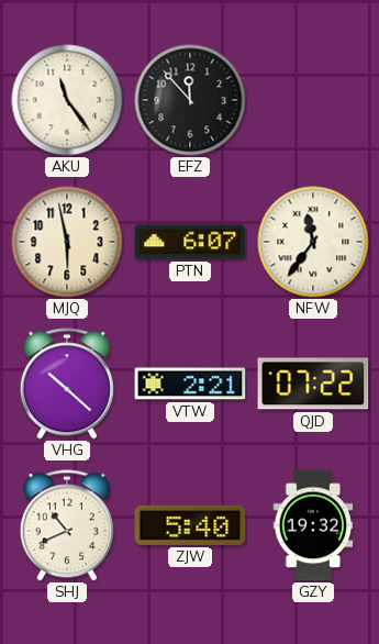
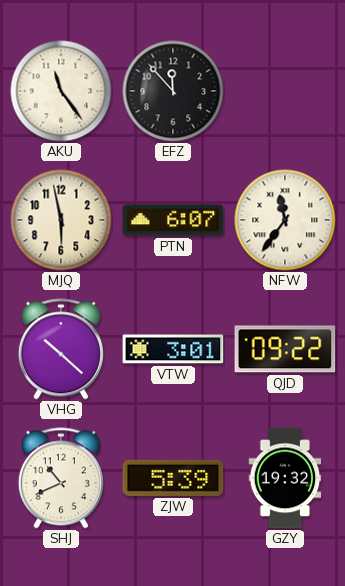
VTW: 2:21 -> 3:01 (173, 349)
QJD: 07:22 -> 09:22 (285, 349)
ZJW: 5:40 -> 5:39 (173, 478)
